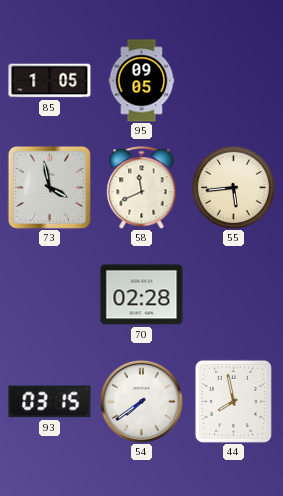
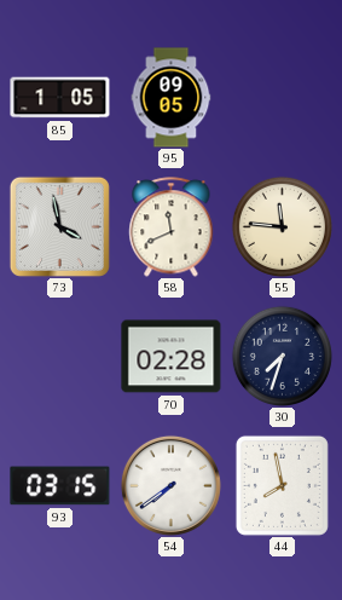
55: 5:44 -> 11:46 (282, 226)
30: none -> 7:33 (282, 356)
